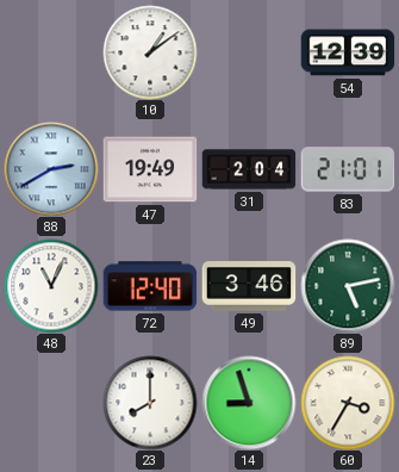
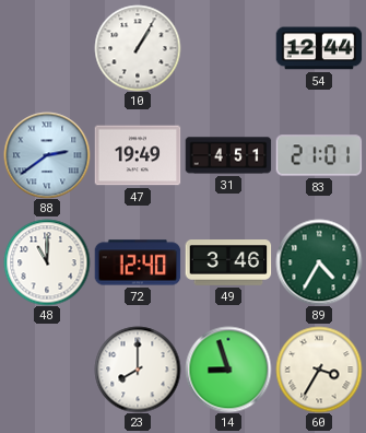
10: 1:09 -> 1:05 (138, 48)
54: 12:39 -> 12:44 (319, 48)
88: 2:40 -> 2:39 (47, 155)
31: 2:04 -> 4:51 (228, 155)
48: 11:04 -> 11:00 (47, 262)
89: 5:13 -> 4:35 (319, 262)
